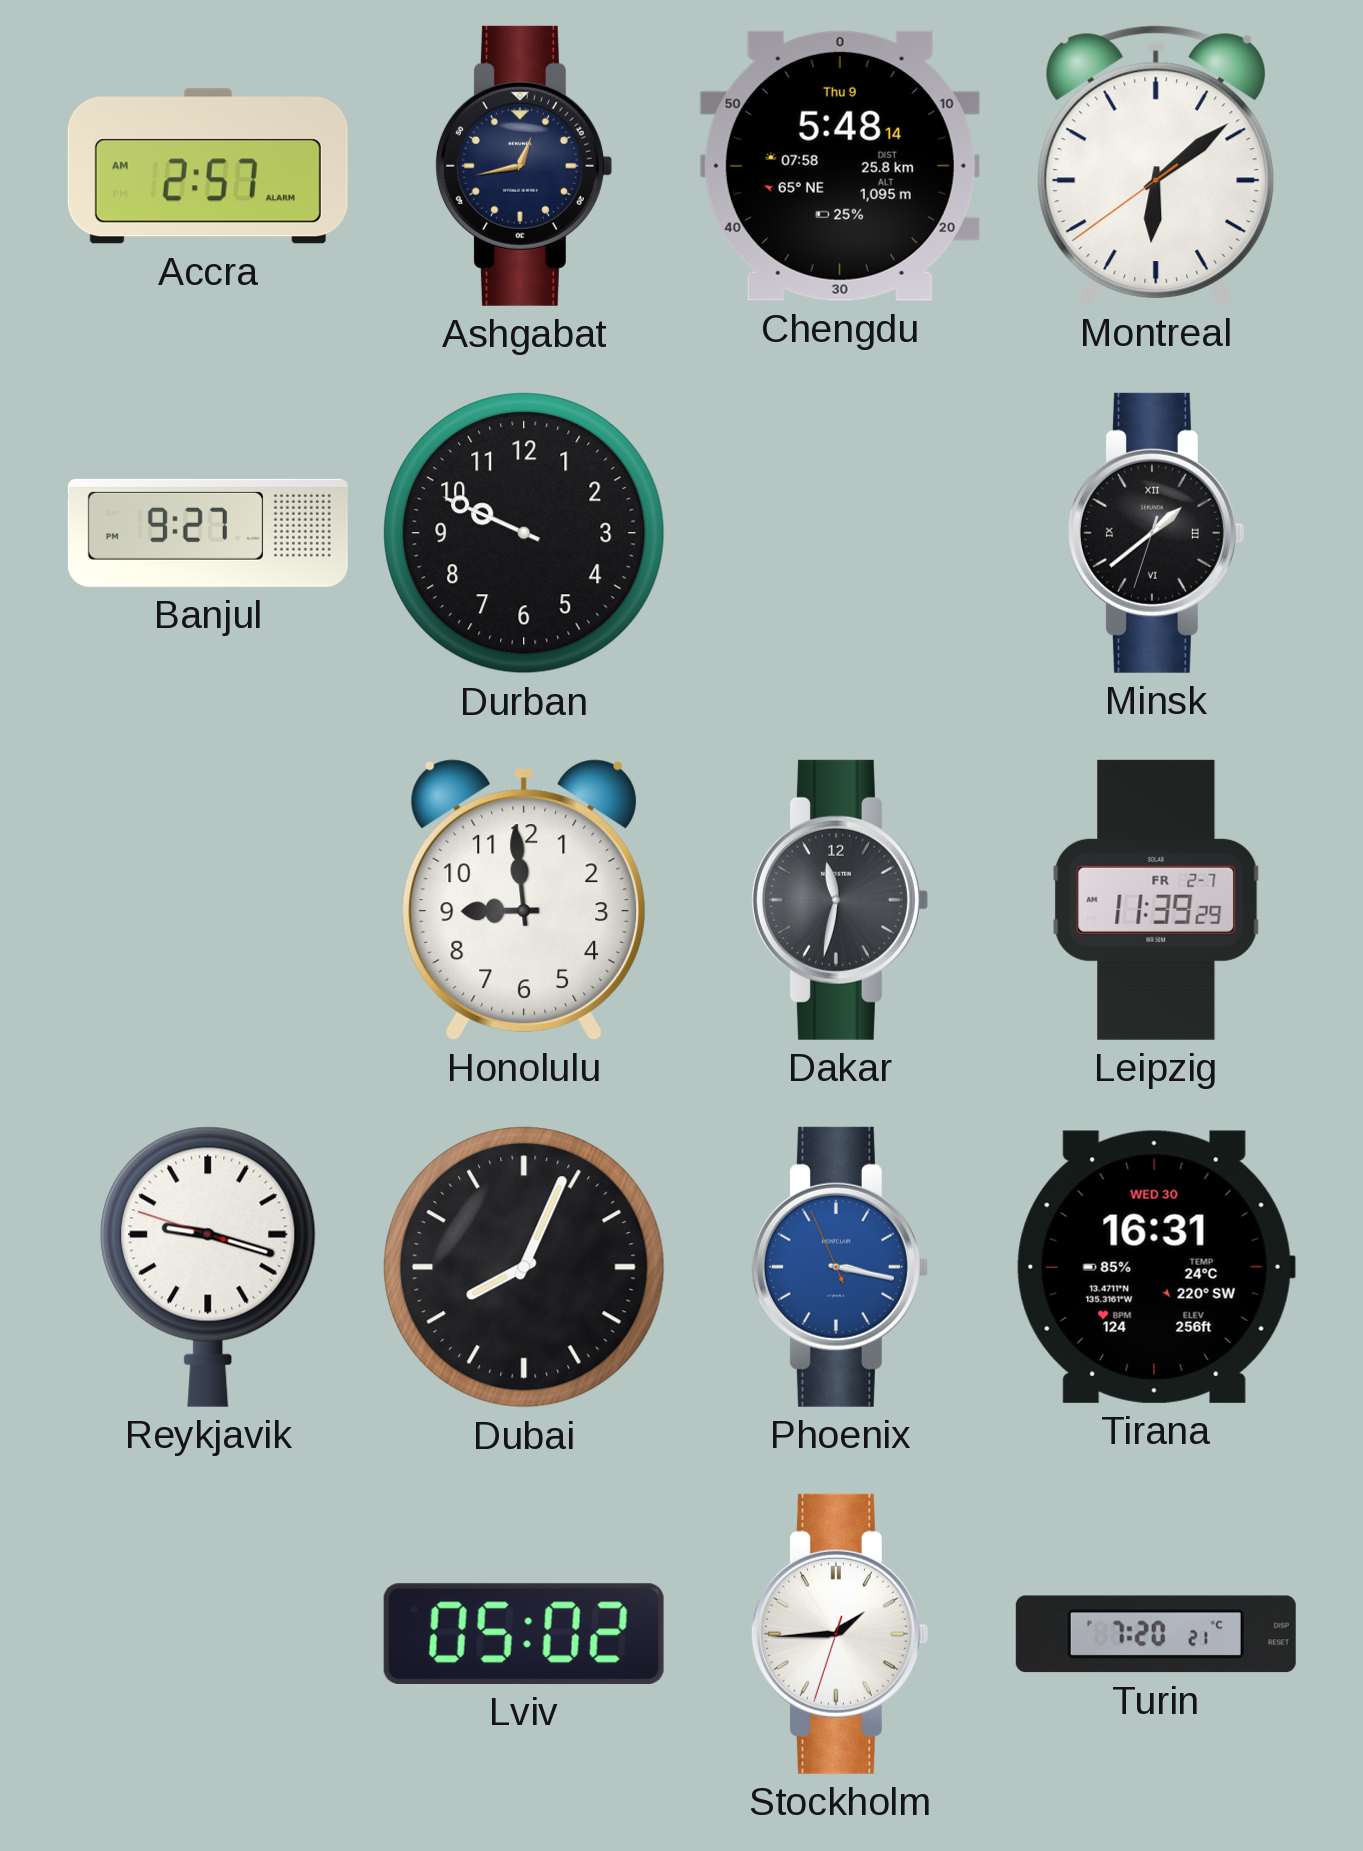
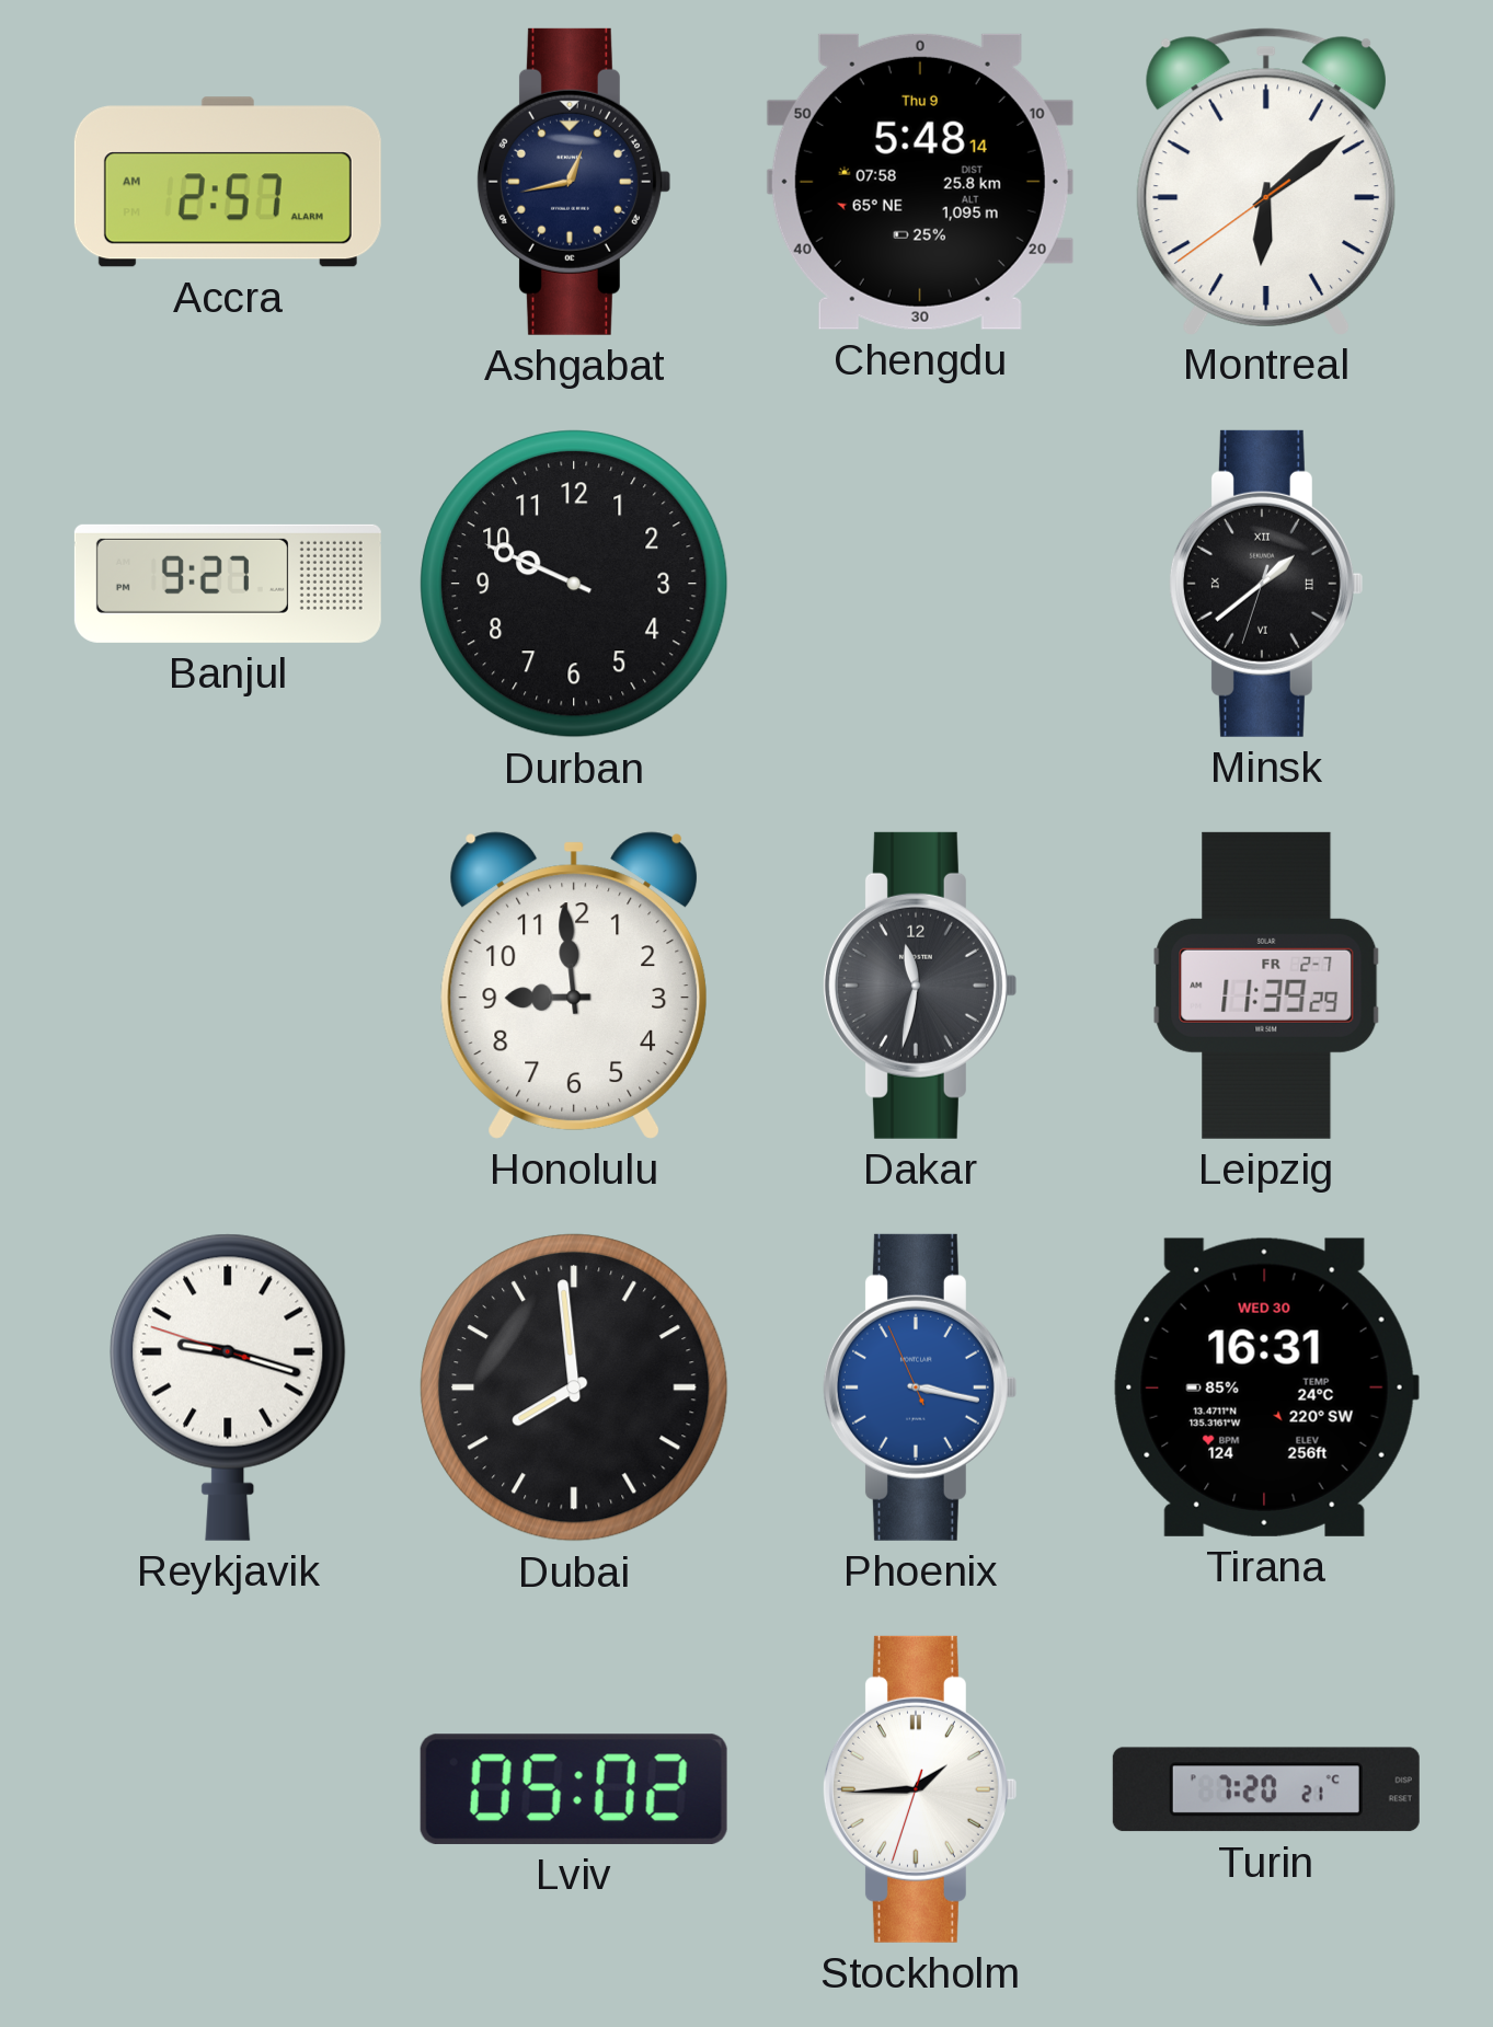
Dubai: 8:04 -> 7:59 (574, 1387)
